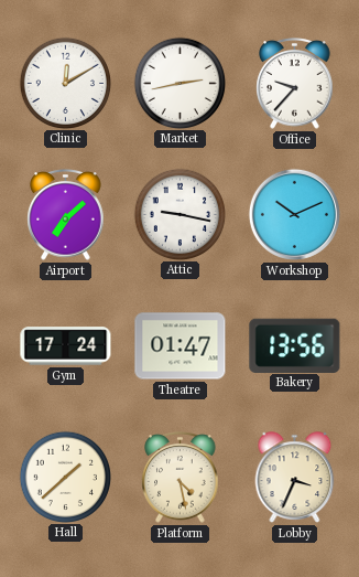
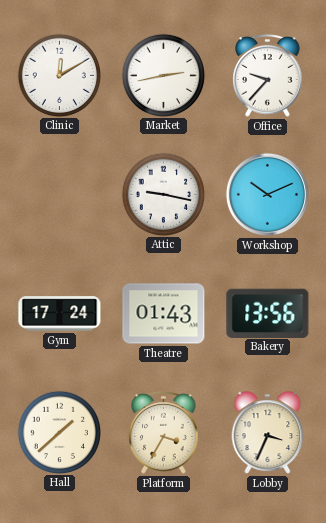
Airport: 7:08 -> none (66, 215)
Theatre: 01:47 -> 01:43 (164, 314)
Platform: 4:28 -> 3:35 (164, 433)
